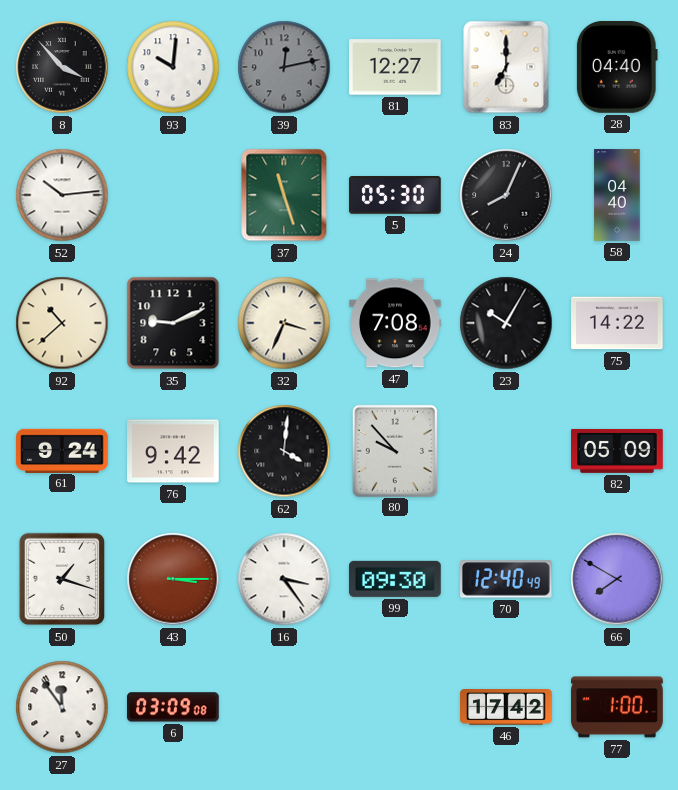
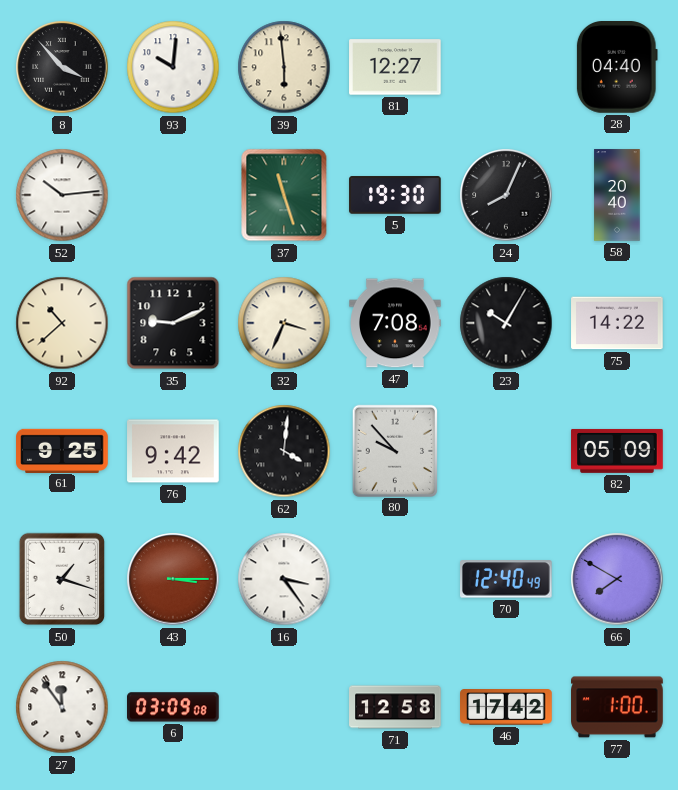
39: 12:13 -> 5:59 (284, 67)
39 dial: grey -> cream (284, 67)
83: 7:00 -> none (506, 67)
5: 05:30 -> 19:30 (395, 195)
58: 04:40 -> 20:40 (617, 195)
61: 9:24 -> 9:25 (62, 450)
99: 09:30 -> none (396, 579)
71: none -> 12:58 (395, 707)
